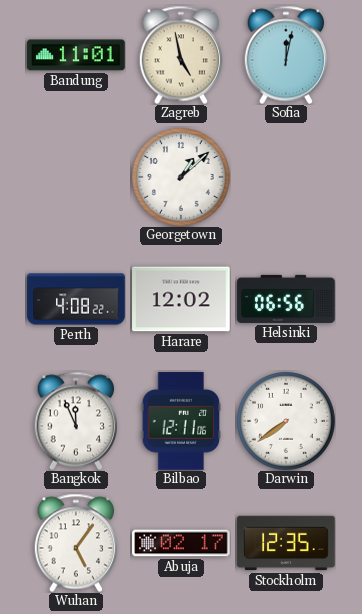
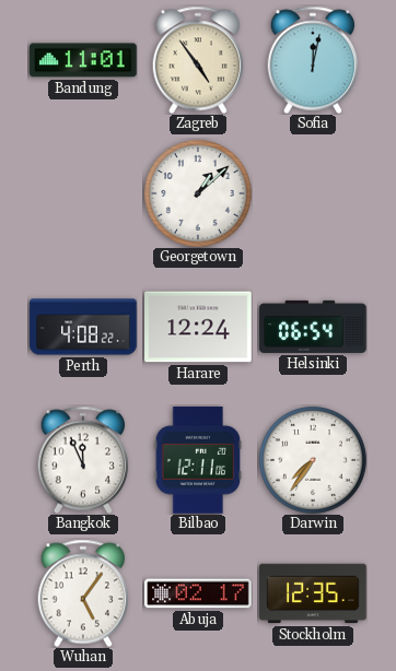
Zagreb: 4:58 -> 4:54 (198, 60)
Harare: 12:02 -> 12:24 (198, 327)
Helsinki: 06:56 -> 06:54 (313, 327)
Darwin: 7:39 -> 7:36 (314, 461)
